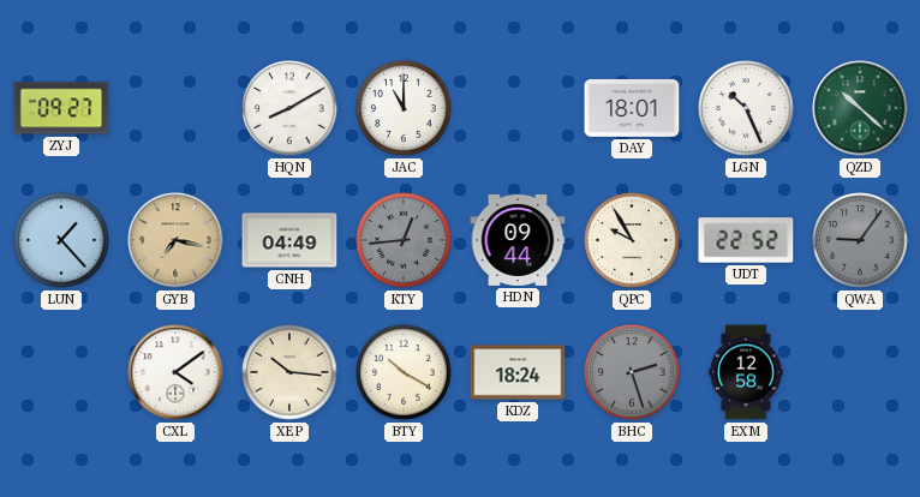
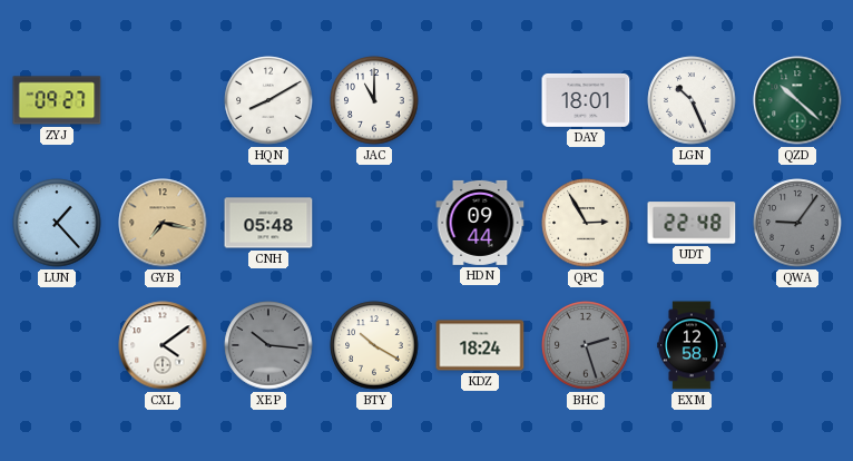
CNH: 04:49 -> 05:48 (268, 223)
KTY: 12:44 -> none (404, 240)
QPC: 9:55 -> 2:55 (586, 223)
UDT: 22:52 -> 22:48 (692, 223)
XEP dial: cream -> grey (268, 345)
